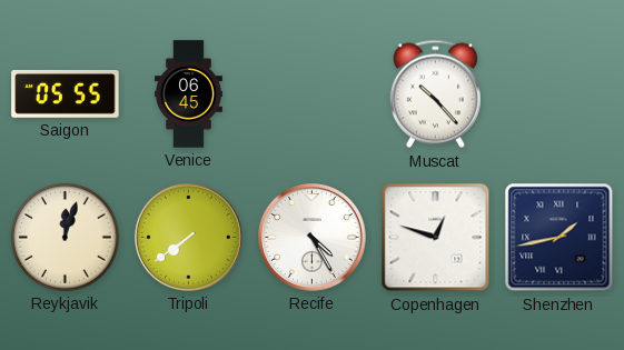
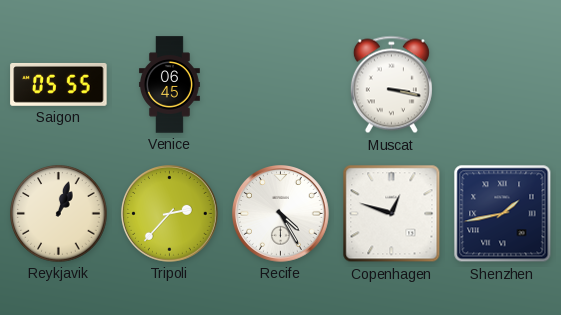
Muscat: 10:23 -> 3:17 (391, 85)
Reykjavik: 12:03 -> 1:03 (59, 214)
Tripoli: 7:39 -> 2:37 (170, 214)
